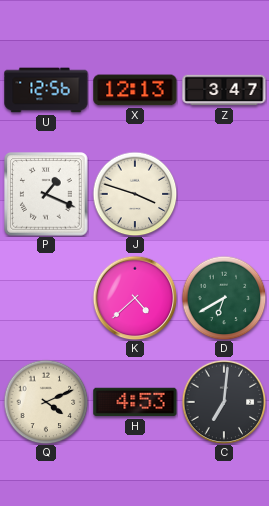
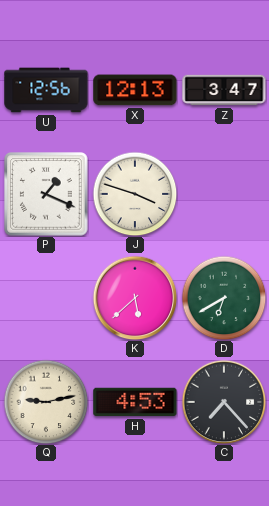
K: 4:38 -> 5:38 (135, 298)
Q: 4:11 -> 9:13 (46, 402)
C: 7:01 -> 7:23 (224, 402)
